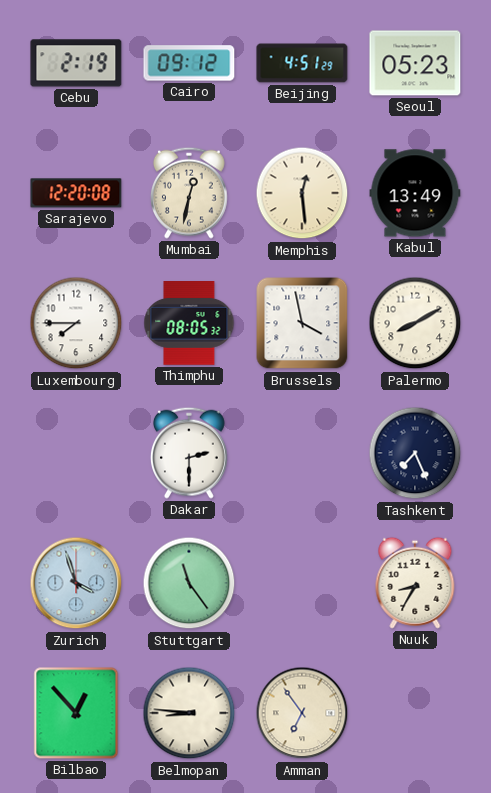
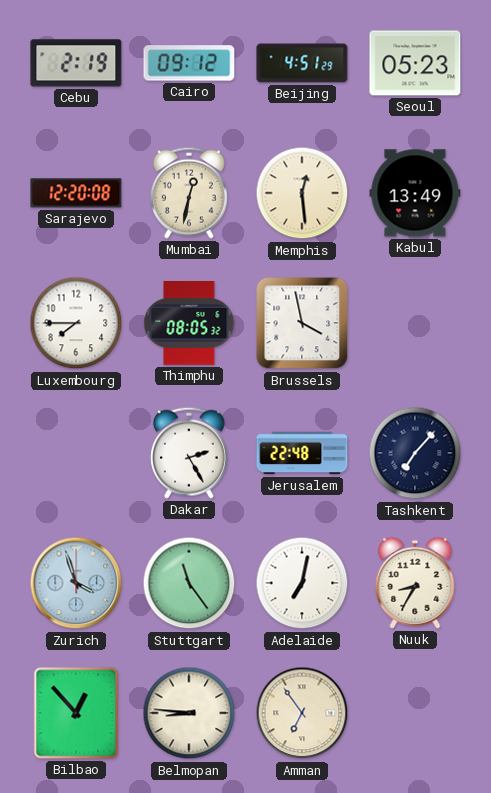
Palermo: 8:10 -> none (415, 323)
Dakar: 2:30 -> 2:25 (189, 453)
Jerusalem: none -> 22:48 (302, 453)
Tashkent: 7:26 -> 7:07 (415, 453)
Adelaide: none -> 7:02 (302, 583)
